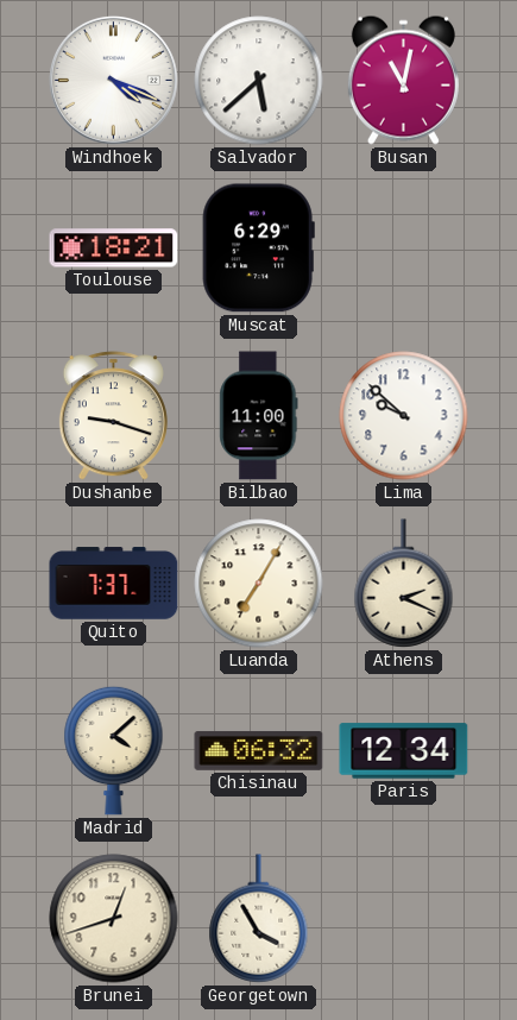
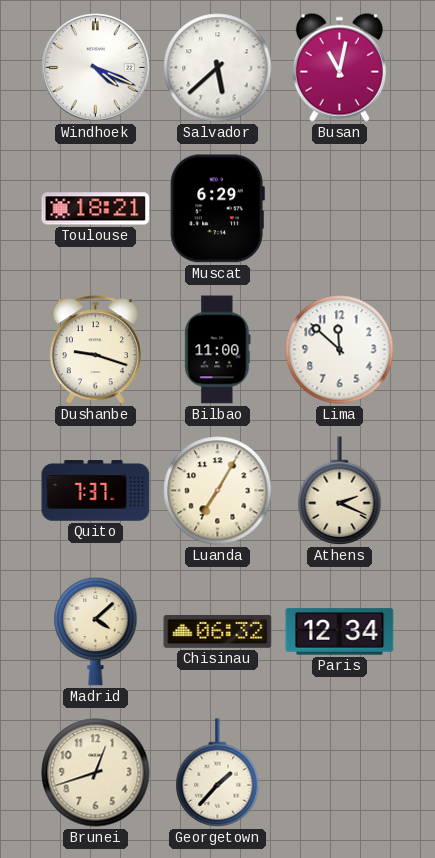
Lima: 9:52 -> 11:52 (340, 350)
Georgetown: 3:55 -> 1:37 (218, 773)
